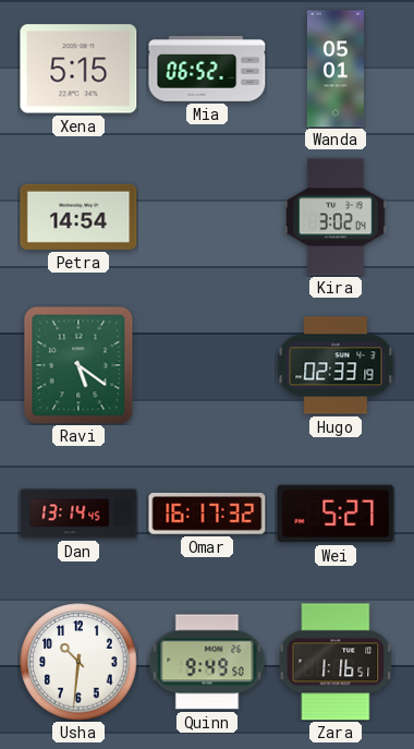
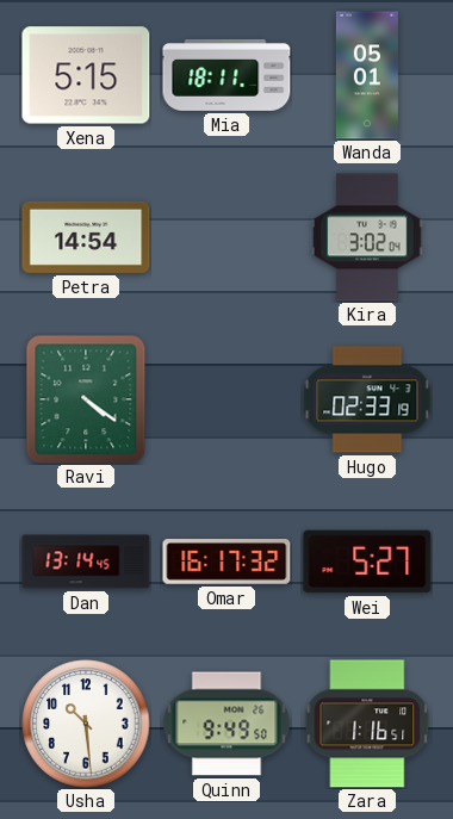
Mia: 06:52 -> 18:11 (226, 75)
Ravi: 5:21 -> 4:21 (86, 399)
Usha: 10:31 -> 10:29 (86, 724)
